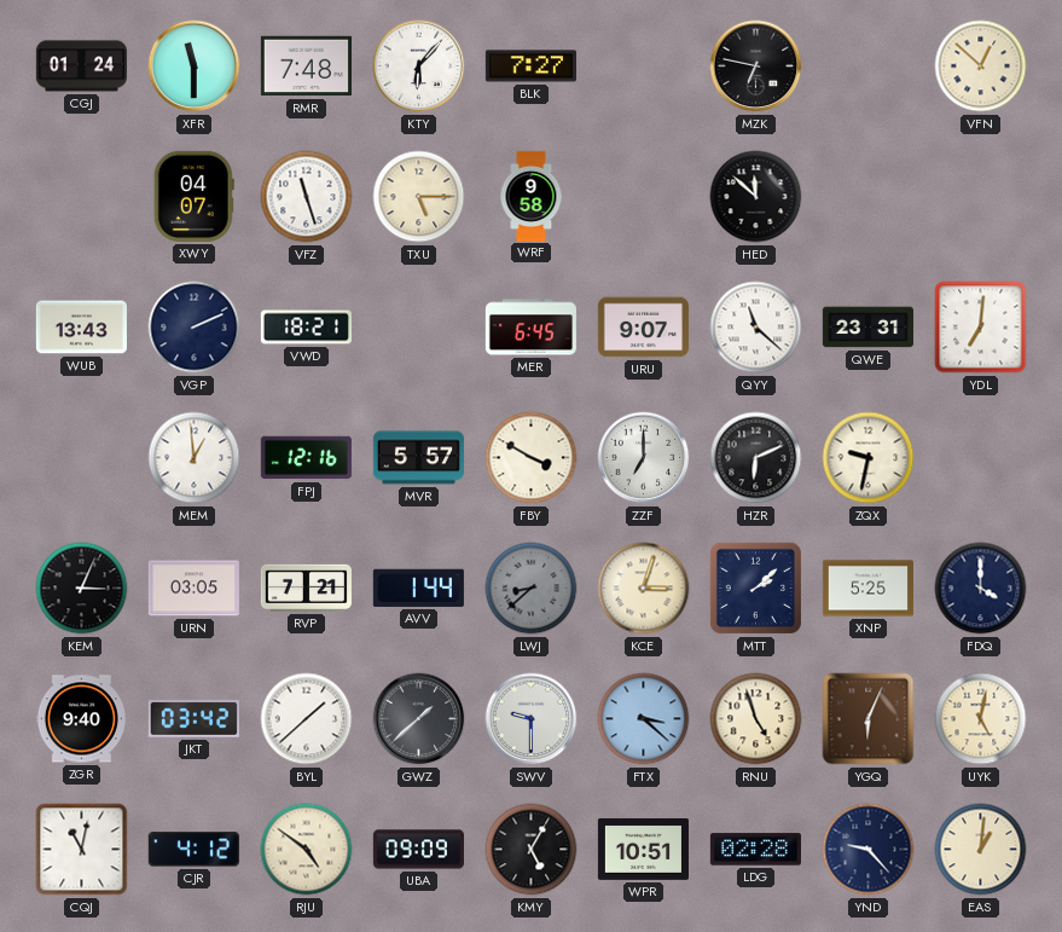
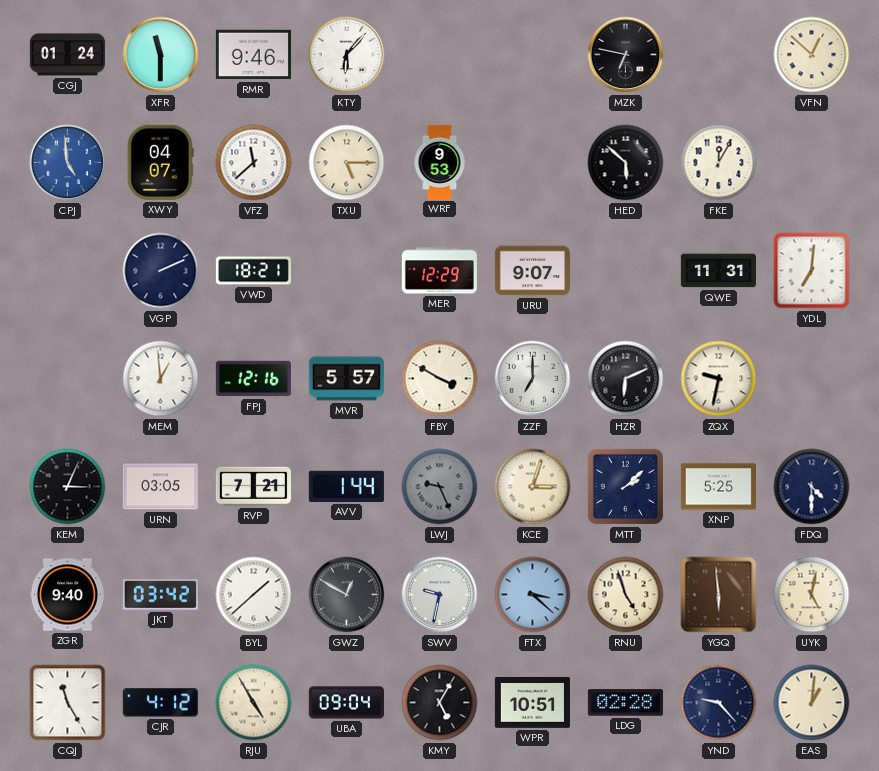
RMR: 7:48 -> 9:46 (253, 55)
BLK: 7:27 -> none (530, 66)
CPJ: none -> 4:59 (68, 163)
VFZ: 11:27 -> 11:38 (254, 163)
WRF: 9:58 -> 9:53 (440, 162)
HED: 11:52 -> 5:52 (626, 163)
FKE: none -> 12:05 (719, 163)
WUB: 13:43 -> none (81, 328)
MER: 6:45 -> 12:29 (439, 271)
QYY: 11:22 -> none (756, 328)
QWE: 23:31 -> 11:31 (718, 271)
LWJ: 8:38 -> 9:26 (440, 487)
FDQ: 4:00 -> 4:30 (812, 487)
GWZ: 1:38 -> 12:50 (347, 595)
SWV: 9:30 -> 9:32 (440, 595)
YGQ: 6:04 -> 5:59 (719, 595)
CQJ: 11:02 -> 11:25 (68, 703)
RJU: 4:51 -> 4:55 (254, 703)
UBA: 09:09 -> 09:04 (346, 703)
